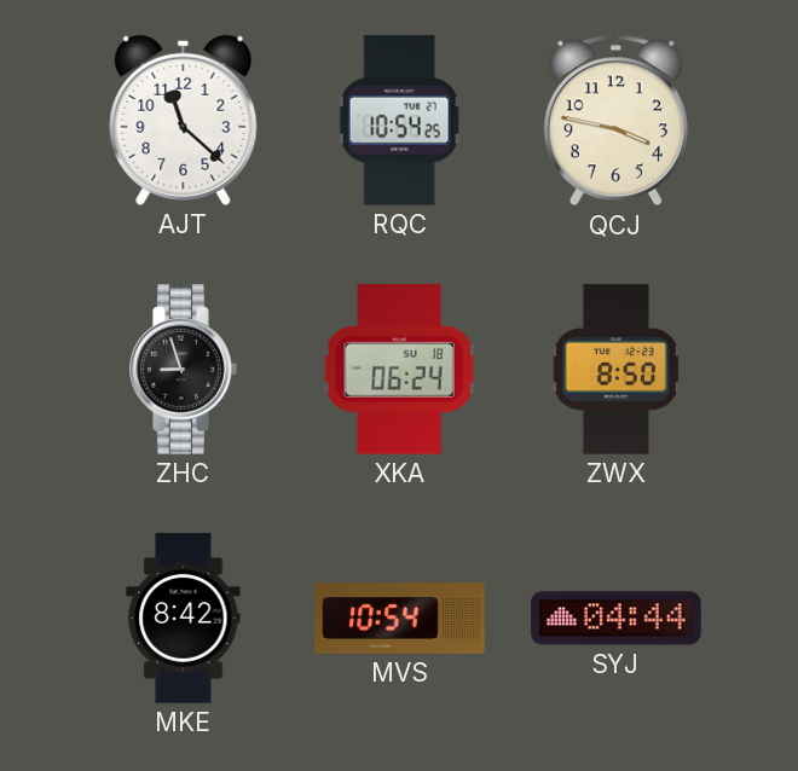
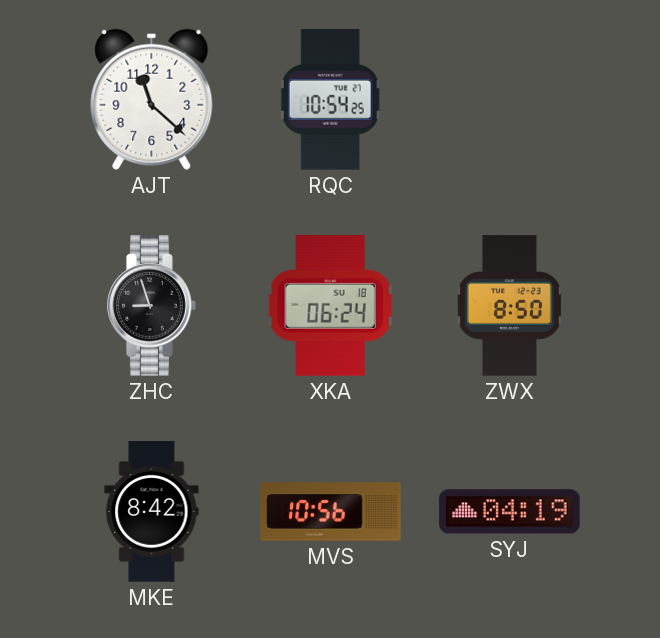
QCJ: 3:47 -> none (615, 121)
MVS: 10:54 -> 10:56 (331, 512)
SYJ: 04:44 -> 04:19 (510, 512)
